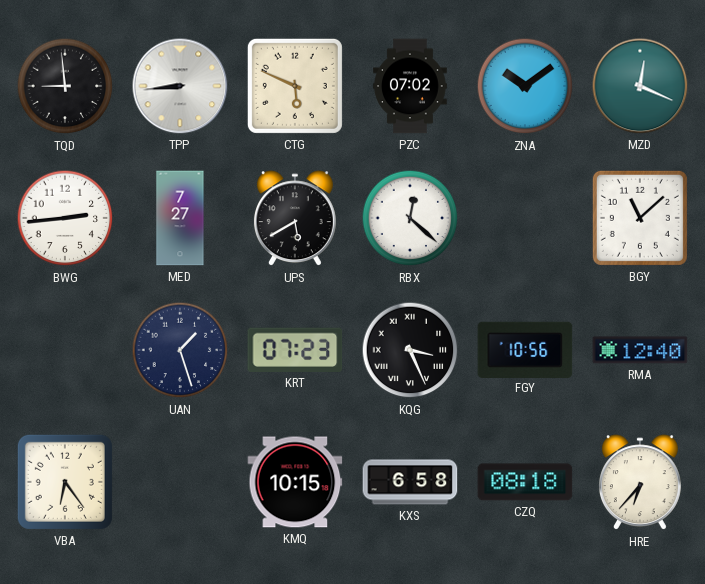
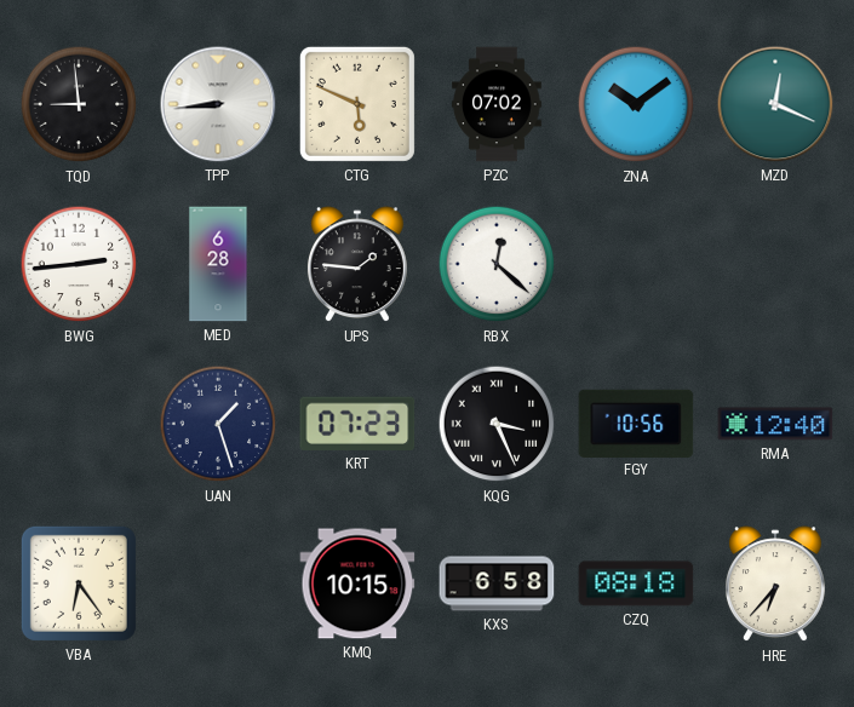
MED: 7:27 -> 6:28 (218, 264)
UPS: 5:40 -> 1:46 (357, 265)
BGY: 11:08 -> none (640, 218)
